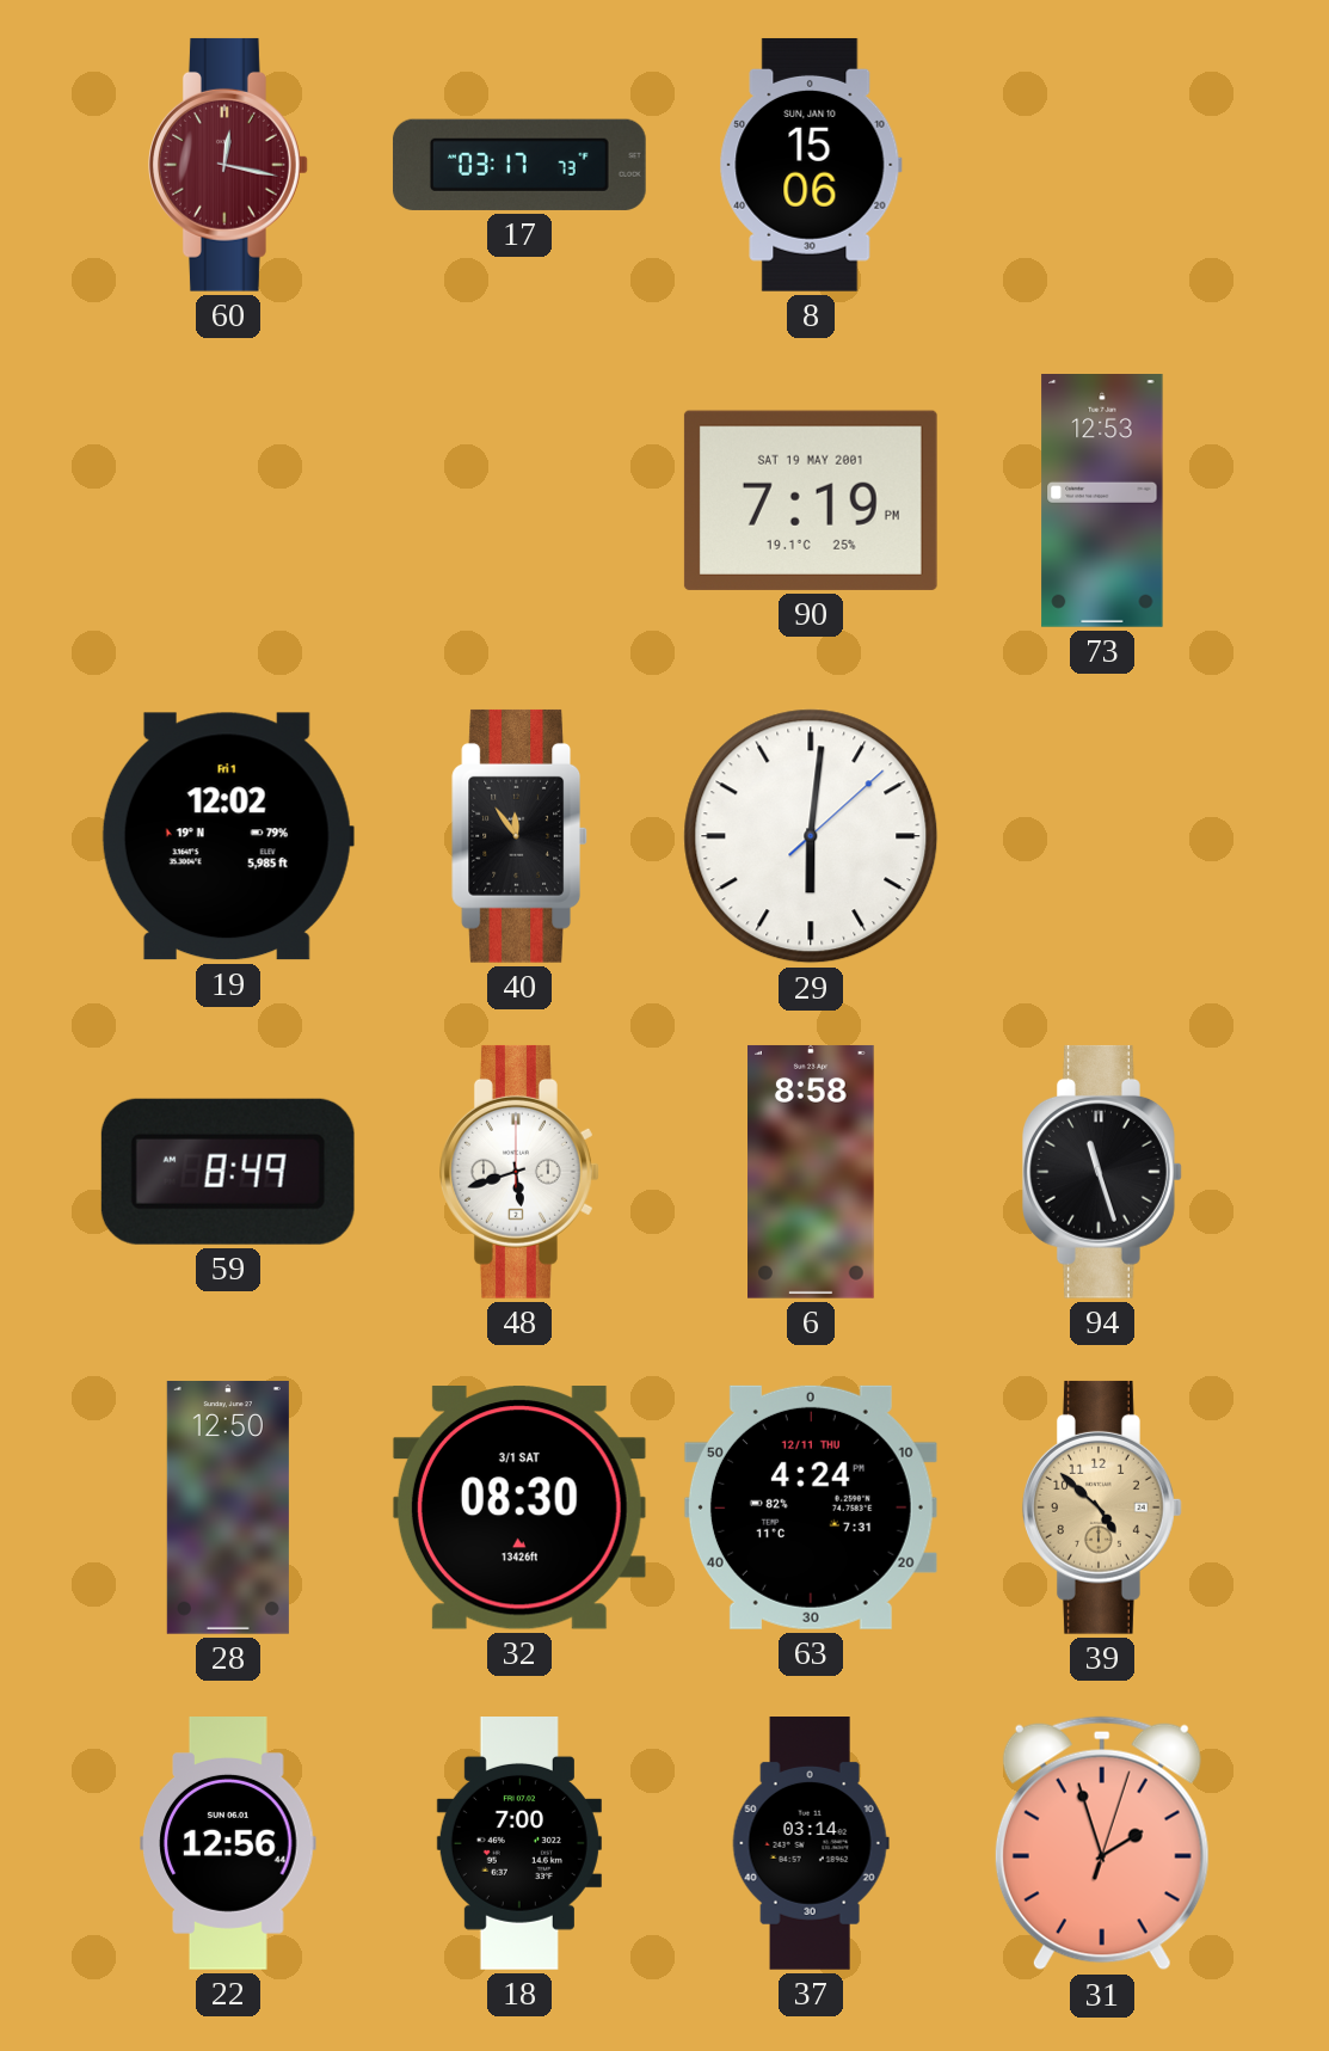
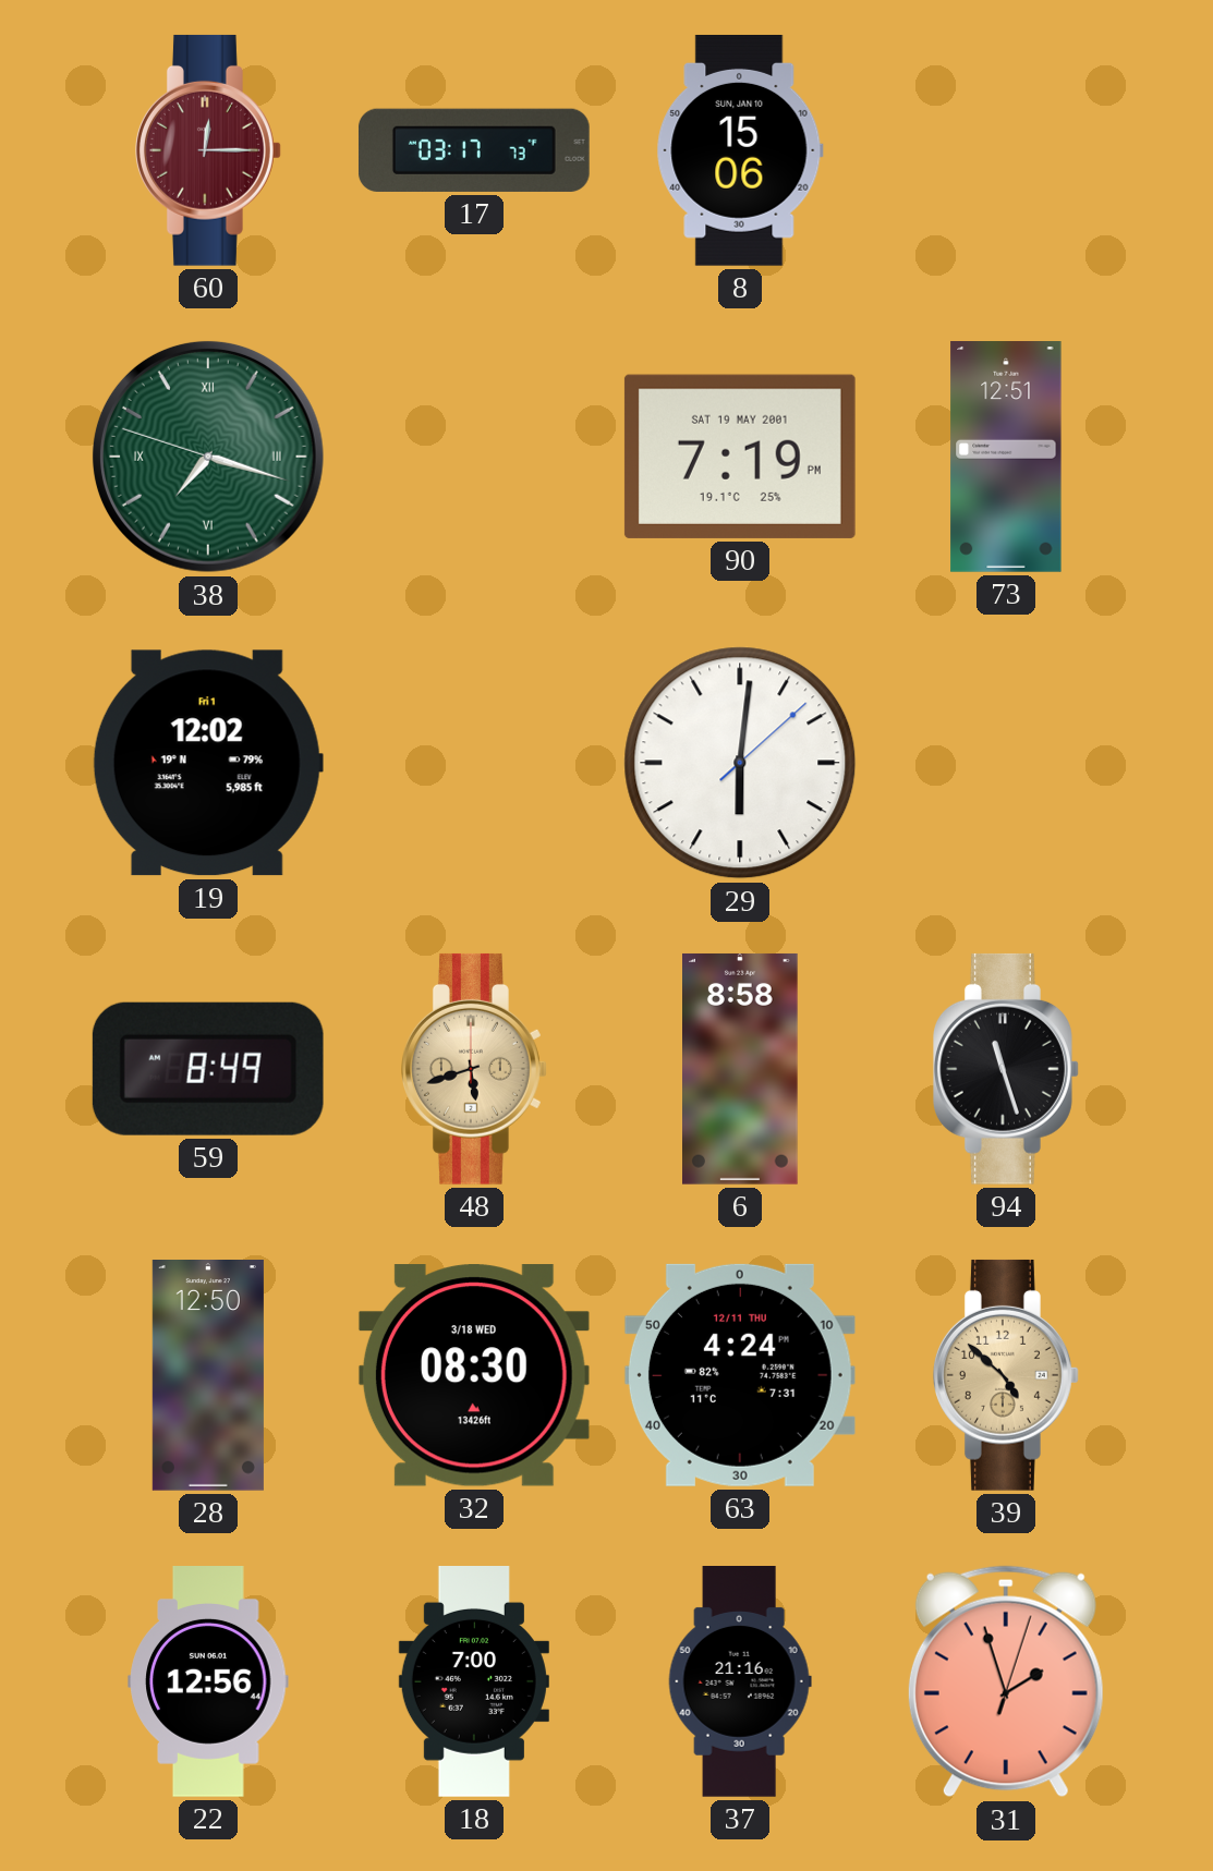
60: 12:17 -> 12:15 (209, 150)
38: none -> 7:17 (208, 457)
73: 12:53 -> 12:51 (1006, 458)
40: 11:54 -> none (519, 836)
48 dial: white -> champagne (475, 1069)
32 date: 3/1 SAT -> 3/18 WED (474, 1375)
37: 03:14 -> 21:16 (740, 1682)
